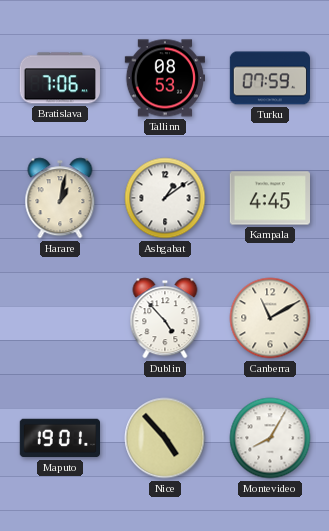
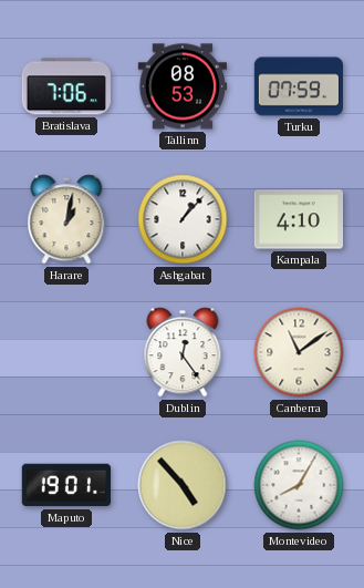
Ashgabat: 1:09 -> 1:07 (183, 219)
Kampala: 4:45 -> 4:10 (298, 219)
Dublin: 4:53 -> 12:24 (183, 352)
Canberra: 11:10 -> 11:09 (299, 352)
